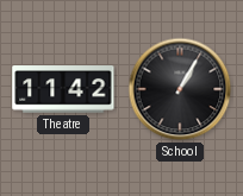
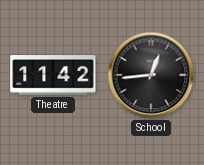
School: 1:05 -> 12:44 (151, 75)
